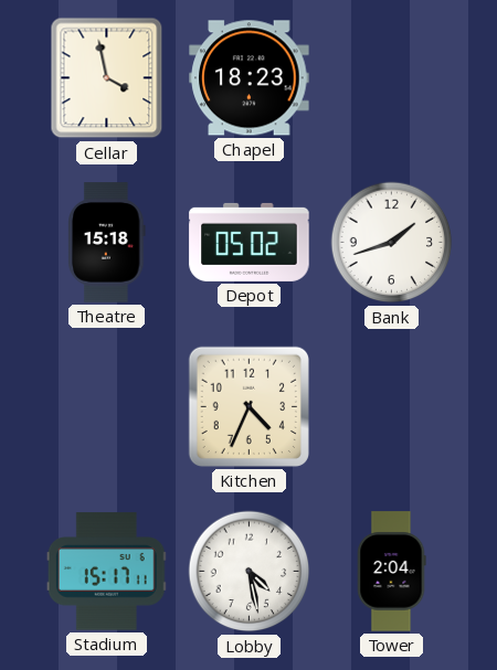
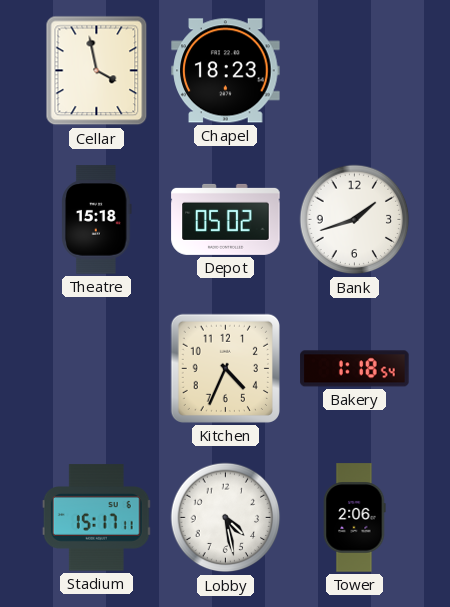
Bakery: none -> 1:18 (355, 369)
Tower: 2:04 -> 2:06 (354, 518)
